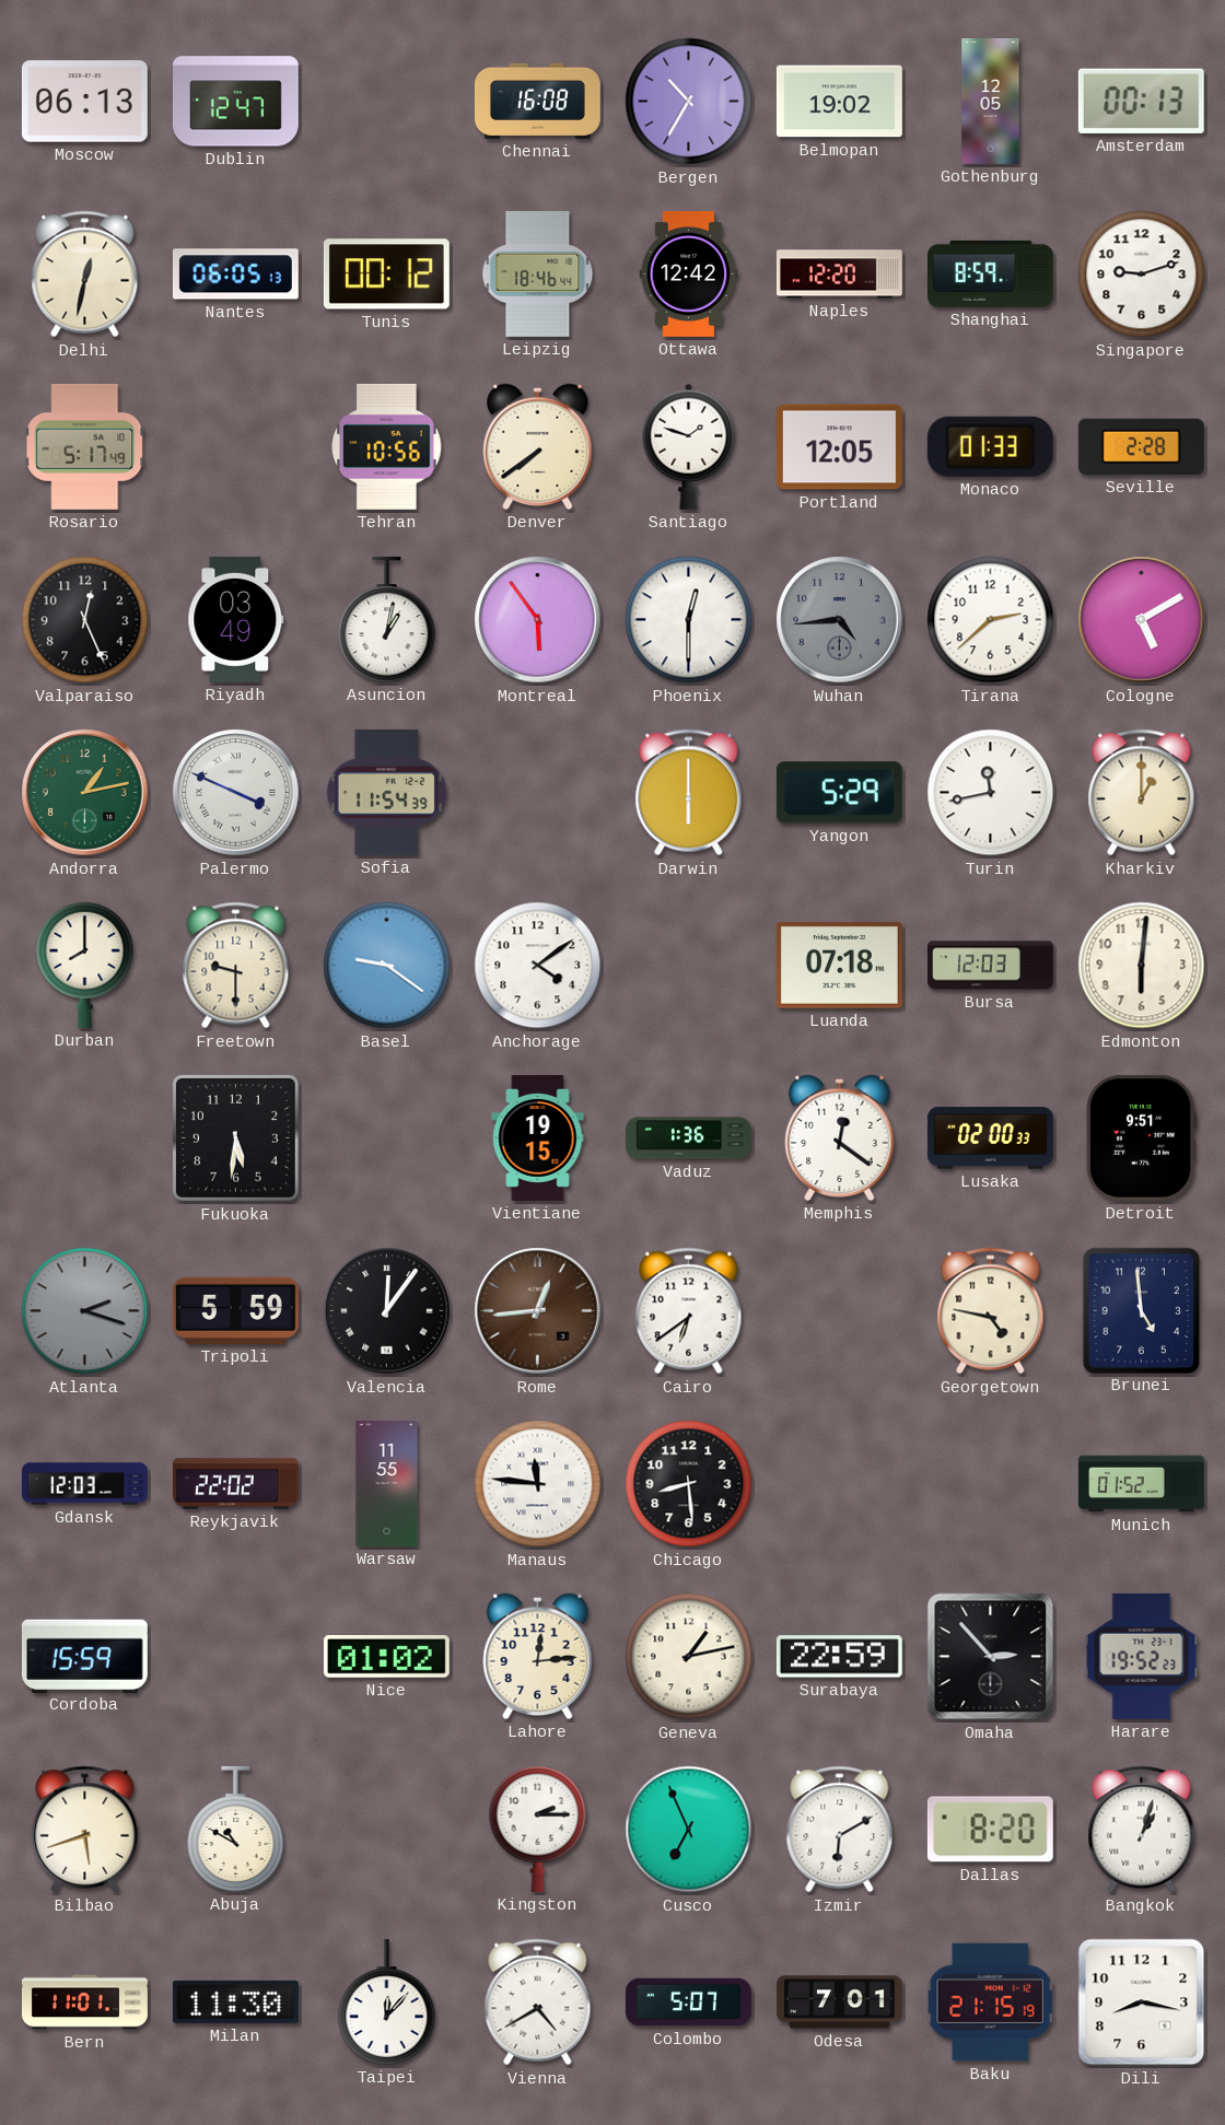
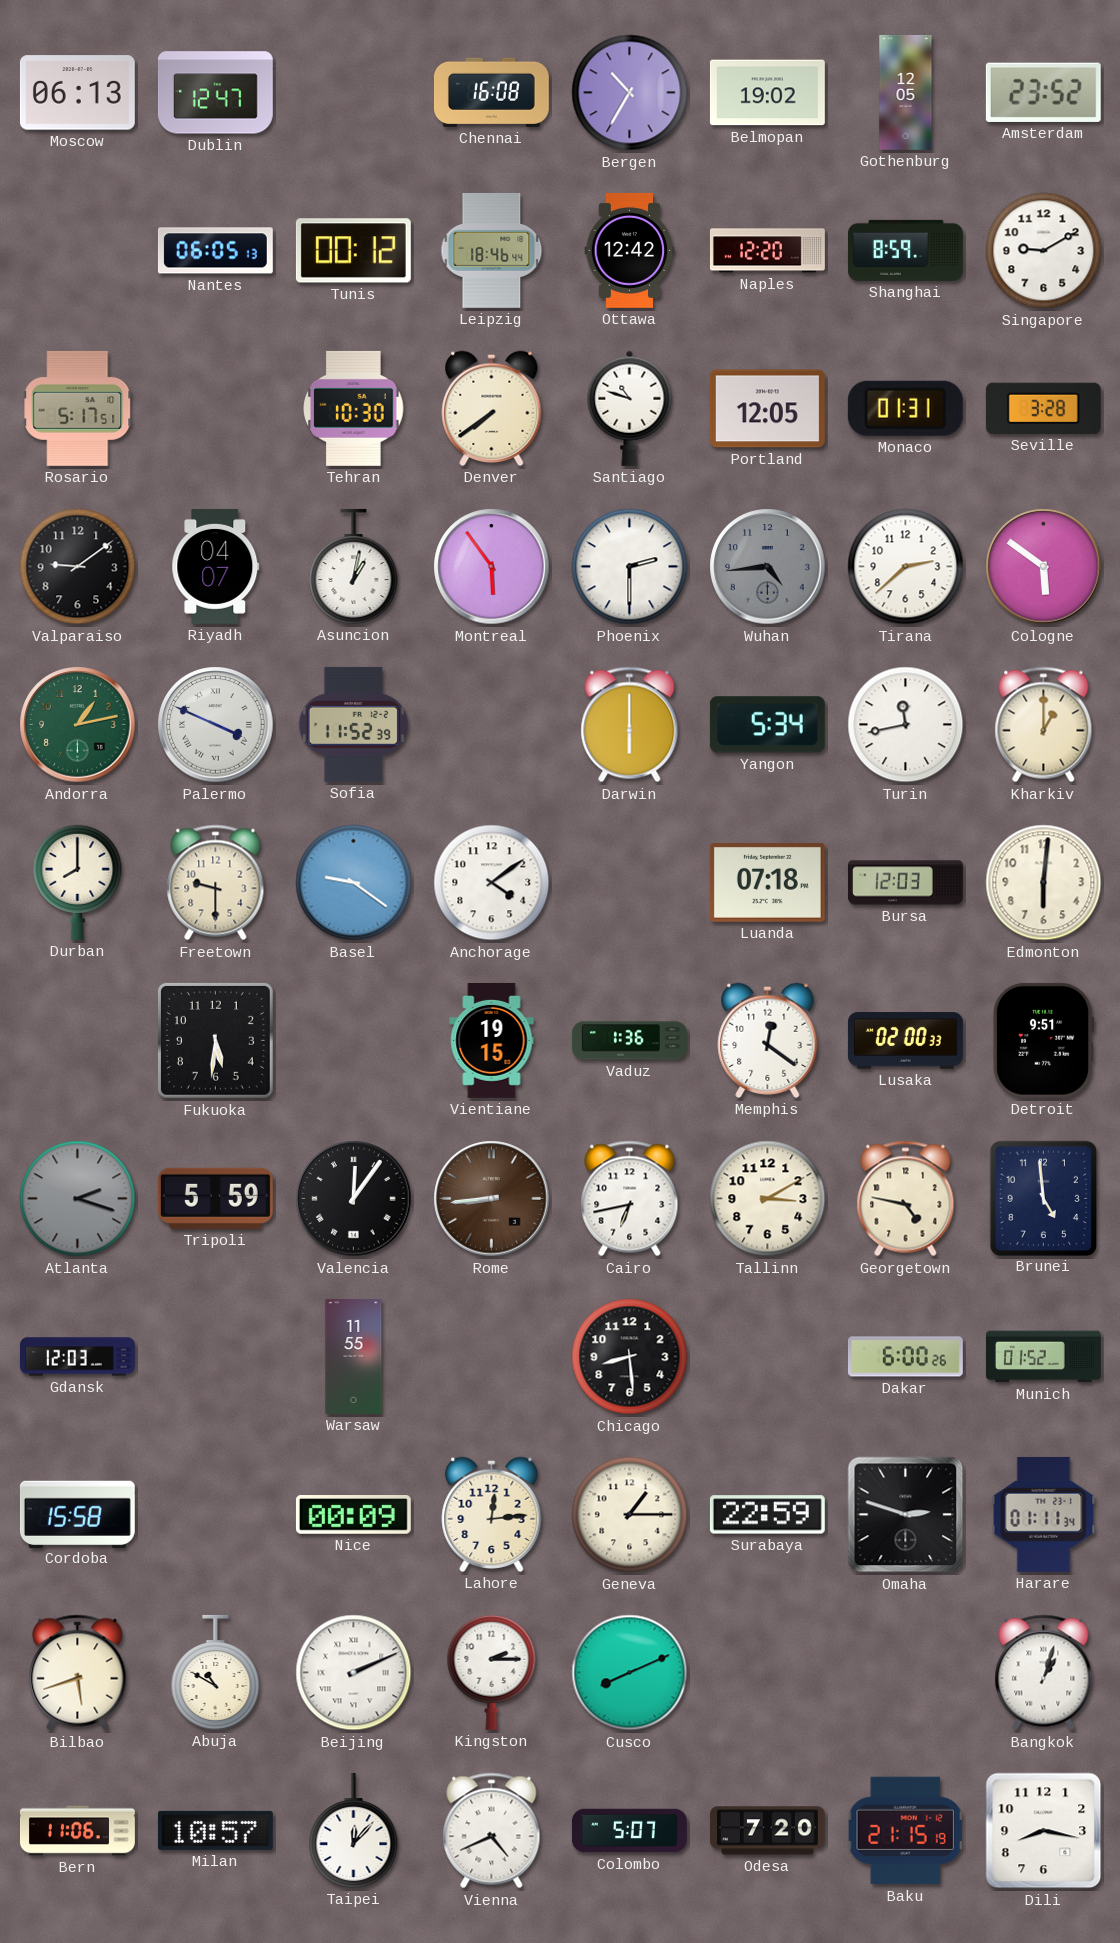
Amsterdam: 00:13 -> 23:52 (1043, 92)
Delhi: 12:32 -> none (85, 275)
Singapore: 9:12 -> 9:10 (1044, 251)
Rosario: 5:17:49 -> 5:17:51 (78, 408)
Tehran: 10:56 -> 10:30 (354, 408)
Santiago: 1:48 -> 10:48 (630, 408)
Monaco: 01:33 -> 01:31 (905, 408)
Seville: 2:28 -> 3:28 (1043, 408)
Valparaiso: 12:26 -> 9:09 (78, 567)
Riyadh: 03:49 -> 04:07 (216, 566)
Phoenix: 12:30 -> 2:30 (630, 567)
Cologne: 5:10 -> 5:51 (1044, 567)
Sofia: 11:54 -> 11:52 (353, 724)
Yangon: 5:29 -> 5:34 (767, 725)
Rome: 12:44 -> 8:44 (492, 1199)
Cairo: 6:39 -> 6:43 (630, 1199)
Tallinn: none -> 3:10 (768, 1199)
Reykjavik: 22:02 -> none (235, 1484)
Manaus: 11:46 -> none (538, 1484)
Dakar: none -> 6:00 (905, 1357)
Cordoba: 15:59 -> 15:58 (77, 1514)
Nice: 01:02 -> 00:09 (353, 1515)
Geneva: 1:13 -> 1:15 (630, 1515)
Omaha: 2:53 -> 2:48 (906, 1515)
Harare: 19:52 -> 01:11 (1044, 1514)
Beijing: none -> 2:11 (354, 1673)
Cusco: 6:56 -> 8:11 (630, 1673)
Izmir: 6:10 -> none (840, 1830)
Dallas: 8:20 -> none (990, 1830)
Bern: 11:01 -> 11:06 (77, 1831)
Milan: 11:30 -> 10:57 (215, 1830)
Vienna: 4:40 -> 4:41 (492, 1831)
Odesa: 7:01 -> 7:20 (767, 1831)
